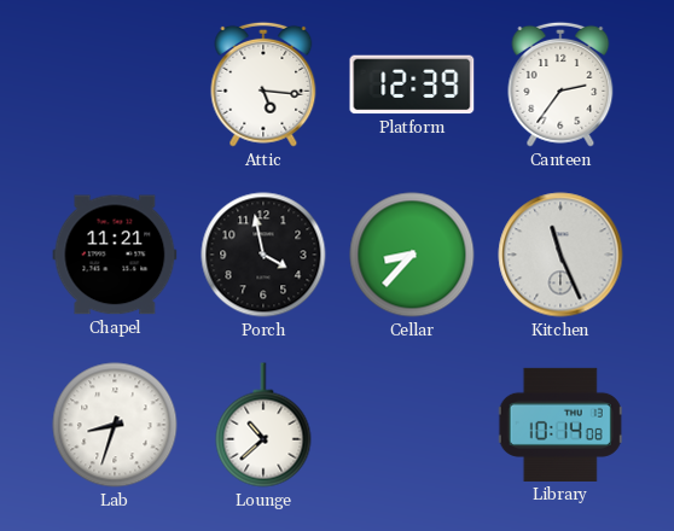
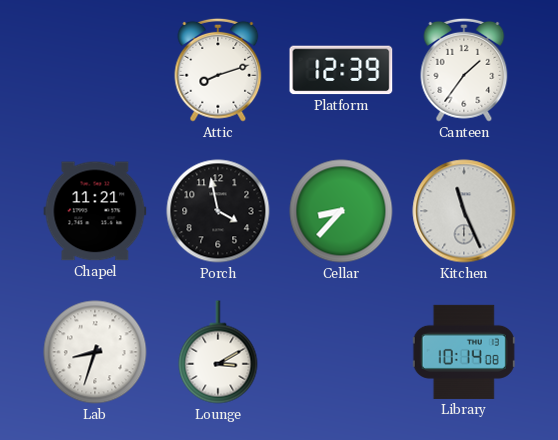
Attic: 5:16 -> 8:12 (218, 70)
Canteen: 2:36 -> 1:36 (464, 70)
Lounge: 10:38 -> 3:10 (218, 352)
